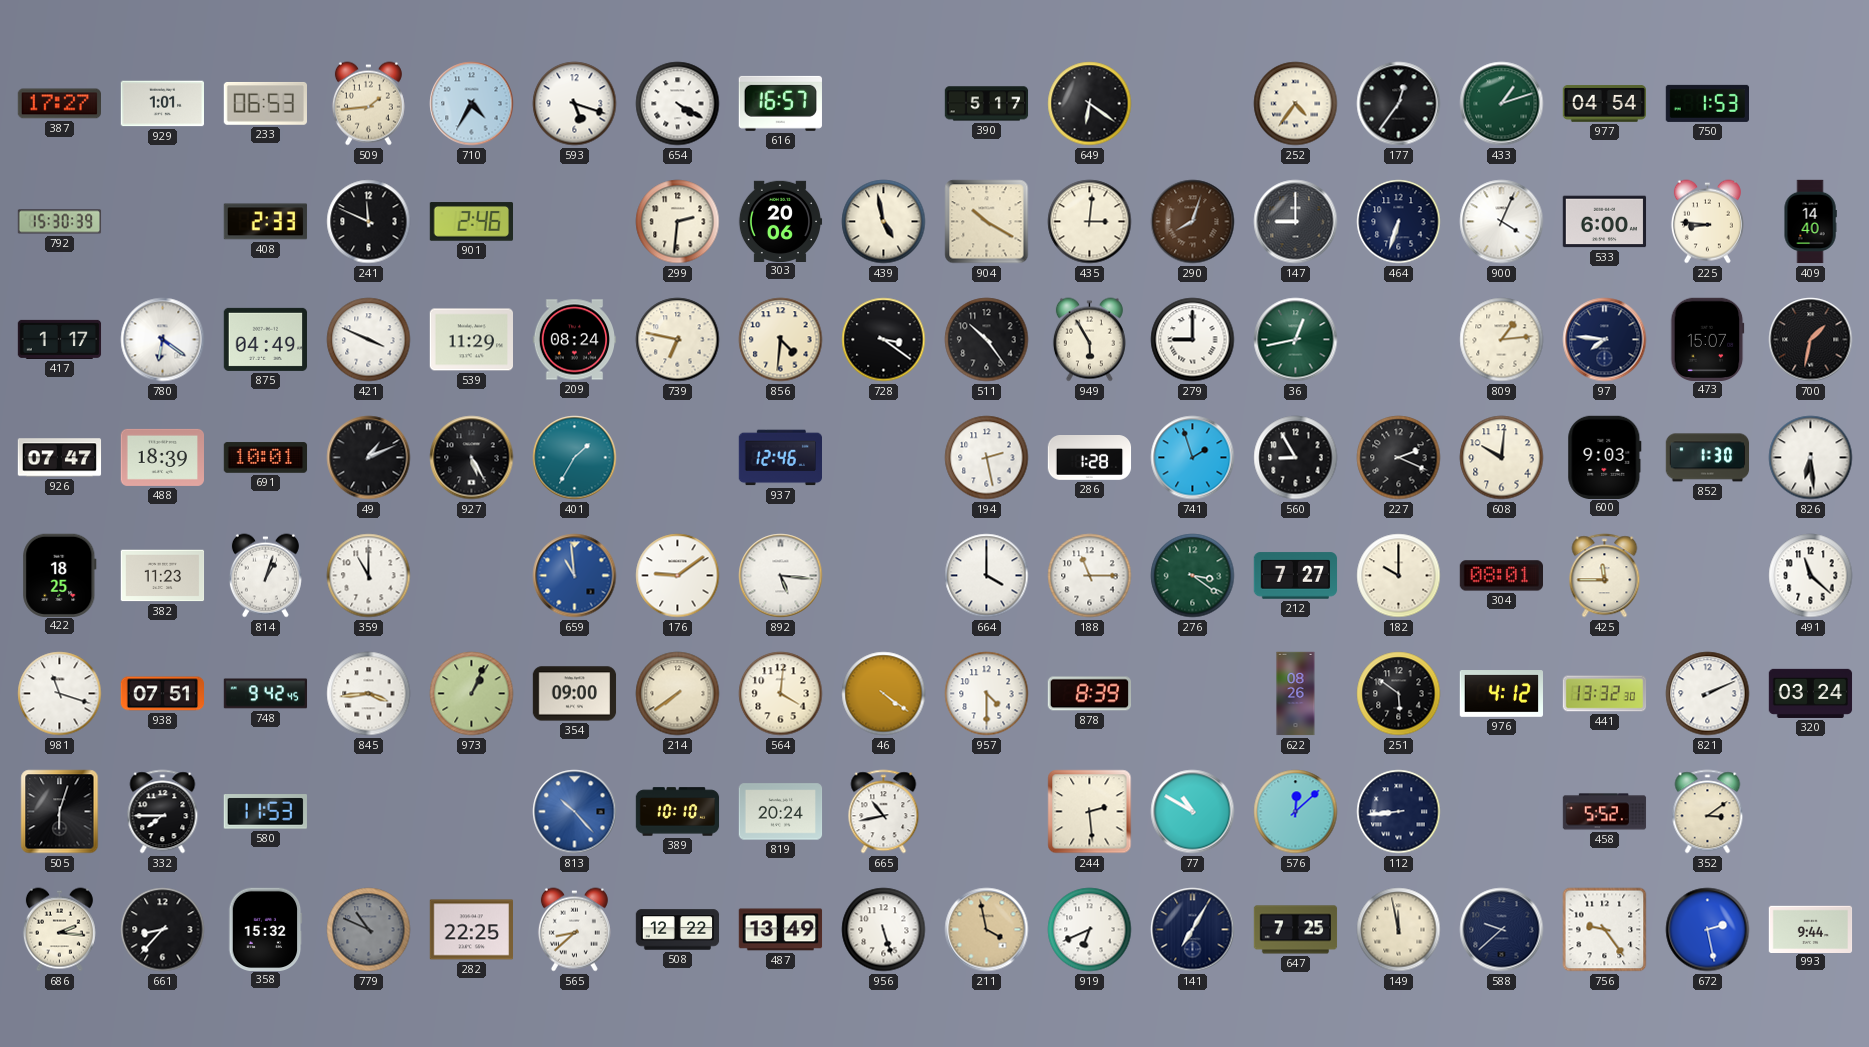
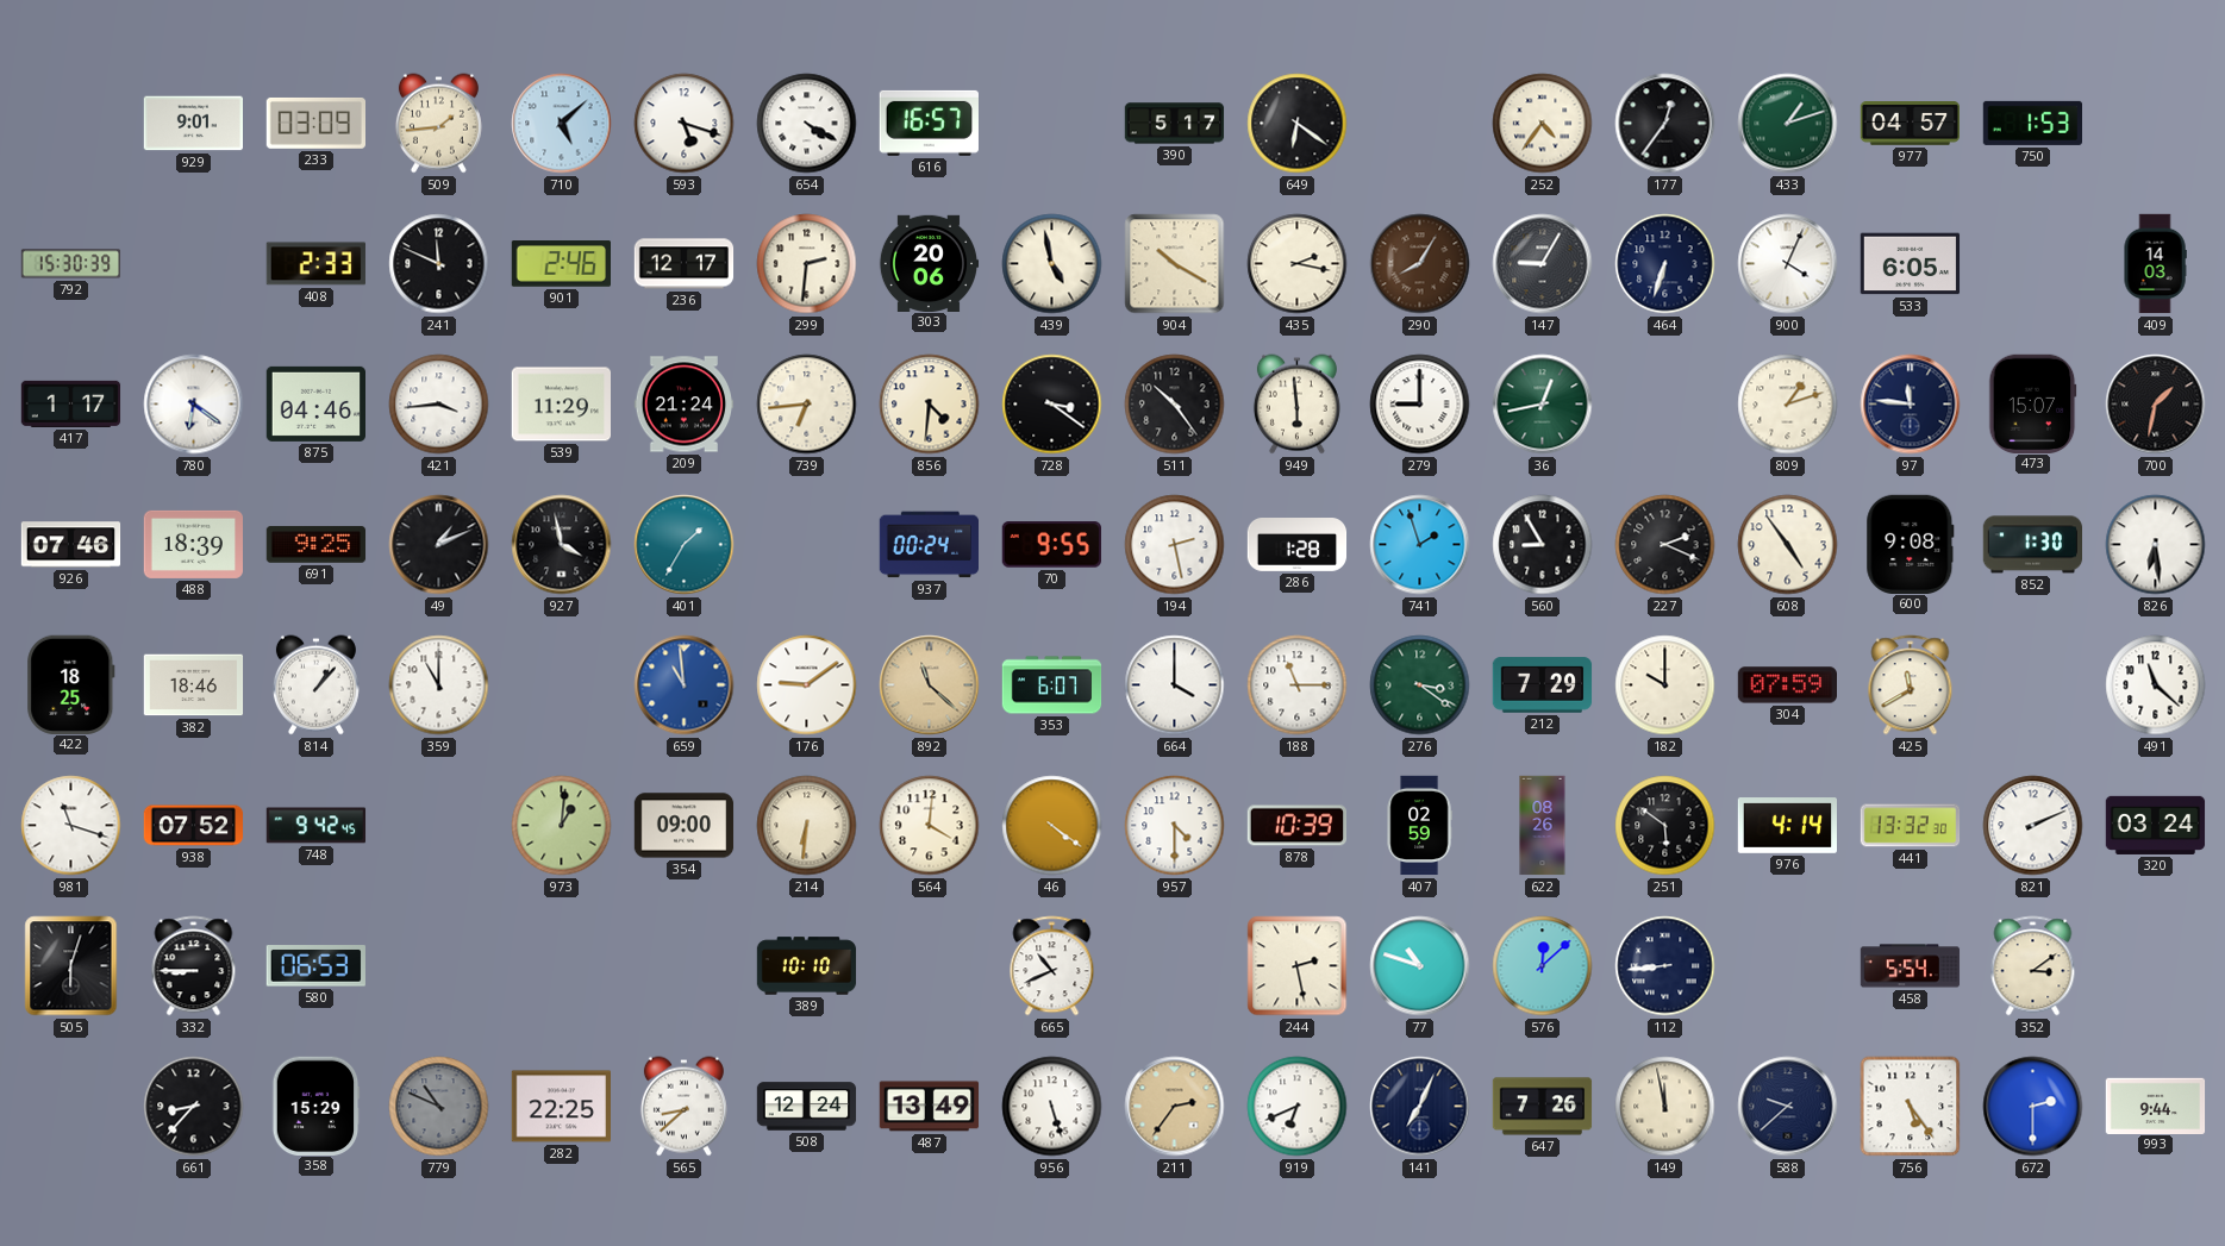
387: 17:27 -> none (59, 104)
929: 1:01 -> 9:01 (194, 124)
233: 06:53 -> 03:09 (315, 123)
710: 4:35 -> 5:08 (562, 124)
977: 04:54 -> 04:57 (1910, 124)
236: none -> 12:17 (685, 264)
435: 3:01 -> 2:17 (1298, 264)
290: 8:03 -> 8:05 (1420, 264)
147: 9:00 -> 9:05 (1543, 264)
533: 6:00 -> 6:05 (1911, 264)
225: 8:46 -> none (1707, 222)
409: 14:40 -> 14:03 (2155, 264)
875: 04:49 -> 04:46 (315, 403)
421: 3:49 -> 3:44 (439, 405)
209: 08:24 -> 21:24 (685, 405)
739: 6:47 -> 6:44 (807, 405)
949: 5:55 -> 5:59 (1296, 405)
809: 1:14 -> 1:12 (1788, 405)
97: 7:46 -> 11:46 (1911, 405)
926: 07:47 -> 07:46 (71, 545)
691: 10:01 -> 9:25 (317, 545)
927: 5:25 -> 3:58 (562, 545)
937: 12:46 -> 00:24 (929, 545)
70: none -> 9:55 (1051, 545)
608: 10:01 -> 4:54 (1788, 545)
600: 9:03 -> 9:08 (1911, 544)
382: 11:23 -> 18:46 (194, 685)
814: 1:03 -> 1:07 (315, 685)
892: 5:16 -> 11:22 (930, 685)
892 dial: white -> champagne (930, 685)
353: none -> 6:07 (1052, 685)
212: 7:27 -> 7:29 (1543, 685)
304: 08:01 -> 07:59 (1787, 685)
425: 11:45 -> 11:40 (1911, 685)
938: 07:51 -> 07:52 (194, 826)
845: 3:44 -> none (369, 694)
973: 1:04 -> 1:01 (562, 826)
214: 7:39 -> 6:31 (807, 826)
878: 8:39 -> 10:39 (1296, 826)
407: none -> 02:59 (1419, 826)
976: 4:12 -> 4:14 (1787, 826)
332: 7:45 -> 8:45 (194, 966)
580: 11:53 -> 06:53 (315, 966)
813: 10:23 -> none (575, 812)
819: 20:24 -> none (781, 812)
665: 10:43 -> 10:41 (1052, 966)
244: 2:29 -> 2:28 (1298, 966)
77: 10:50 -> 10:48 (1420, 966)
458: 5:52 -> 5:54 (1911, 966)
686: 2:16 -> none (59, 930)
358: 15:32 -> 15:29 (317, 1106)
508: 12:22 -> 12:24 (807, 1107)
211: 3:58 -> 2:36 (1175, 1107)
141: 7:05 -> 7:04 (1420, 1107)
647: 7:25 -> 7:26 (1543, 1107)
756: 9:24 -> 5:24 (1911, 1107)
672: 2:28 -> 2:30 (2033, 1107)
